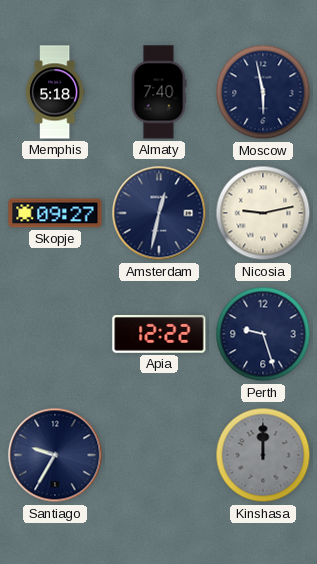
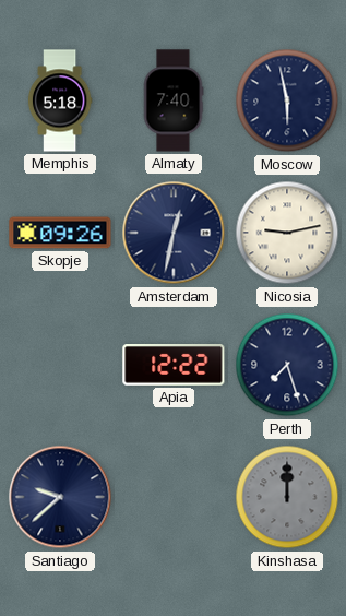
Skopje: 09:27 -> 09:26 (60, 233)
Perth: 9:27 -> 7:27 (287, 365)
Santiago: 9:35 -> 9:38 (60, 497)
